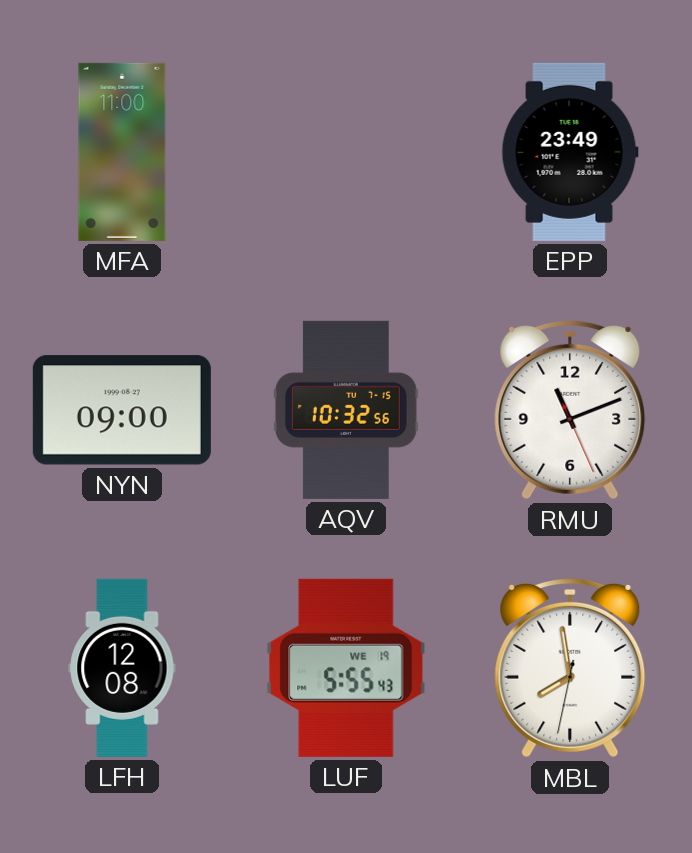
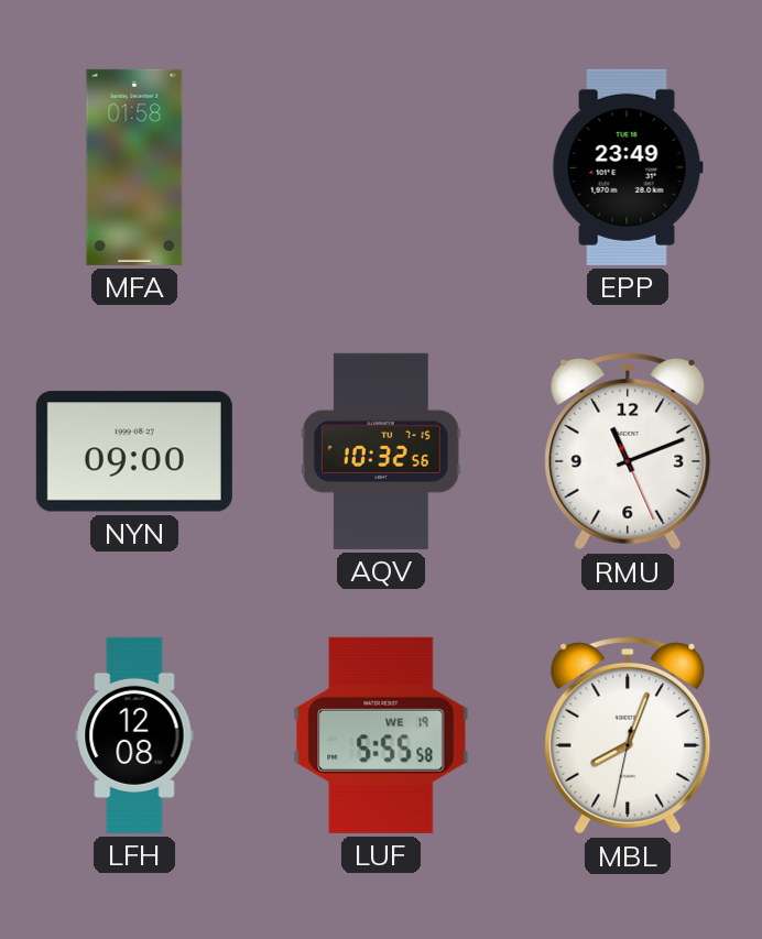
MFA: 11:00 -> 01:58 (134, 167)
LUF: 5:55:43 -> 5:55:58 (381, 735)
MBL: 7:58 -> 8:03 (628, 735)
